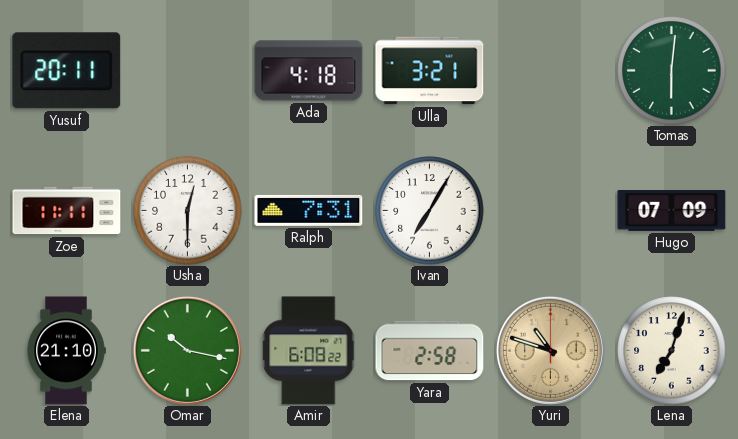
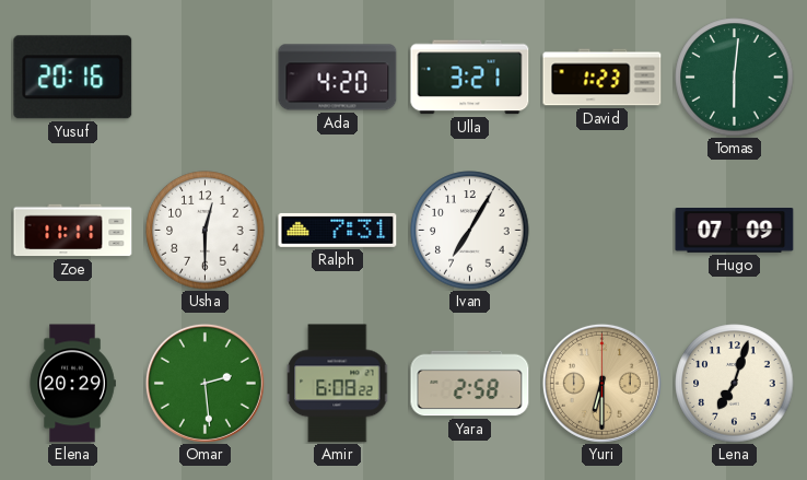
Yusuf: 20:11 -> 20:16 (73, 78)
Ada: 4:18 -> 4:20 (338, 78)
David: none -> 1:23 (603, 78)
Elena: 21:10 -> 20:29 (72, 384)
Omar: 10:17 -> 2:29 (204, 383)
Yuri: 10:48 -> 6:30 (601, 383)
